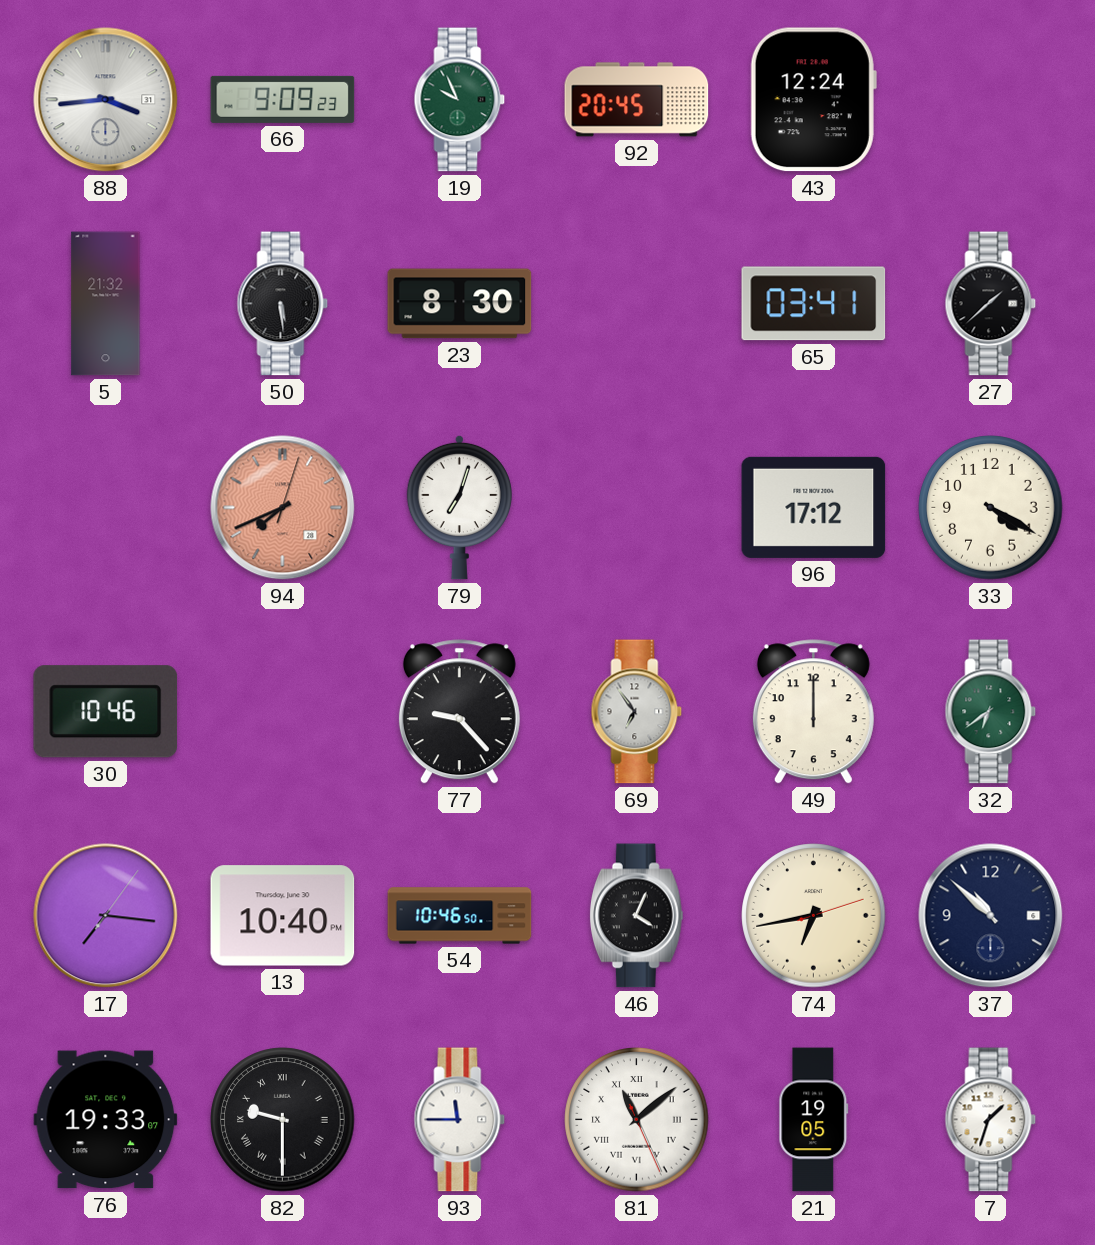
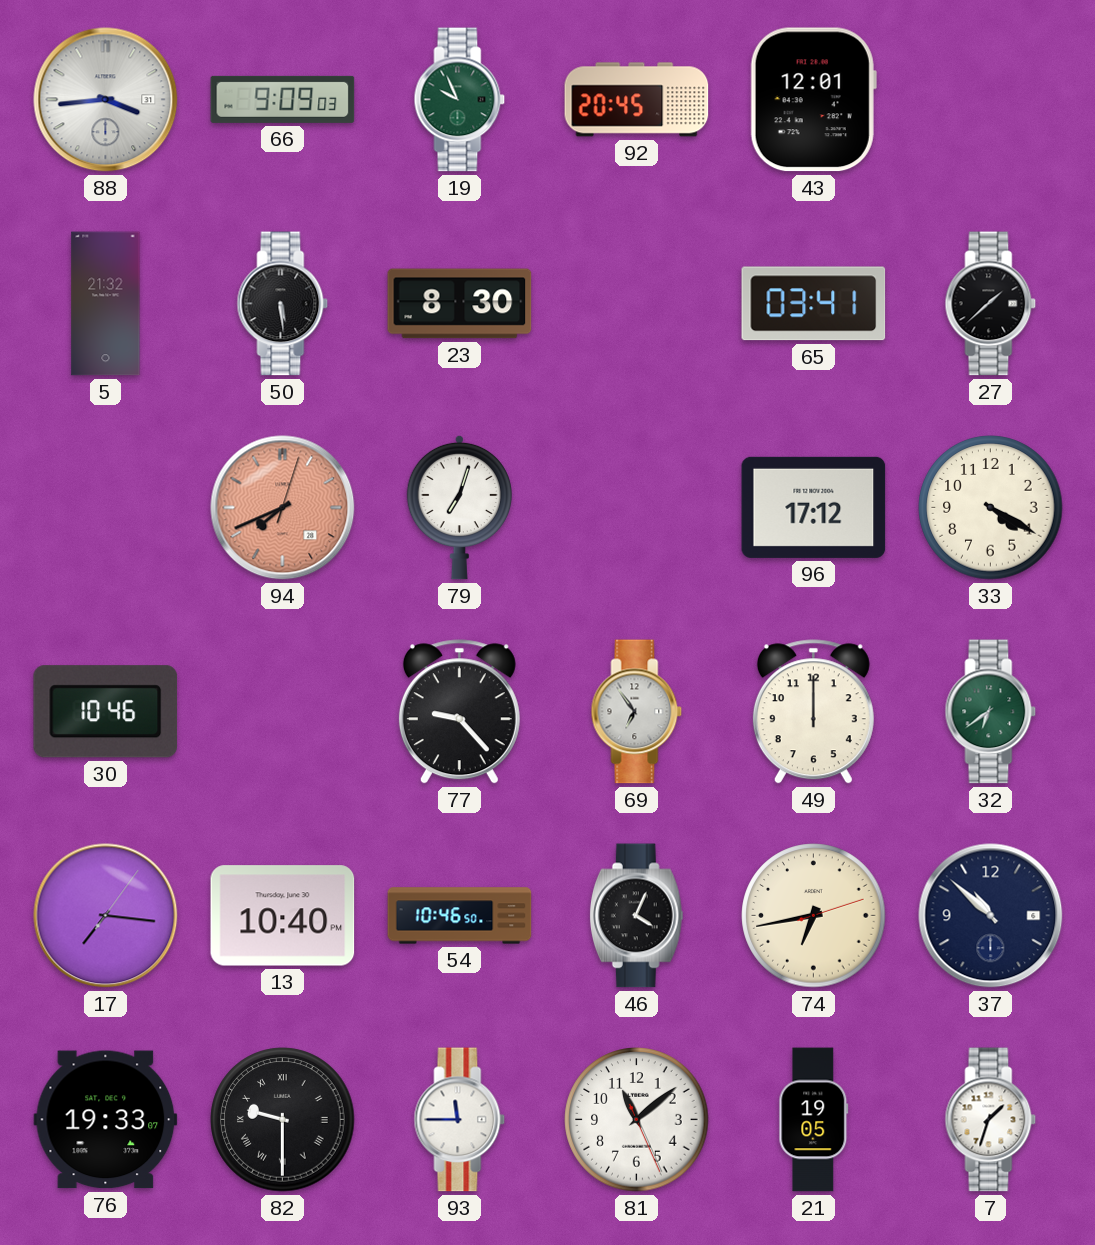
66: 9:09:23 -> 9:09:03 (283, 99)
43: 12:24 -> 12:01 (813, 100)
81 numerals: Roman -> Arabic (637, 1120)
